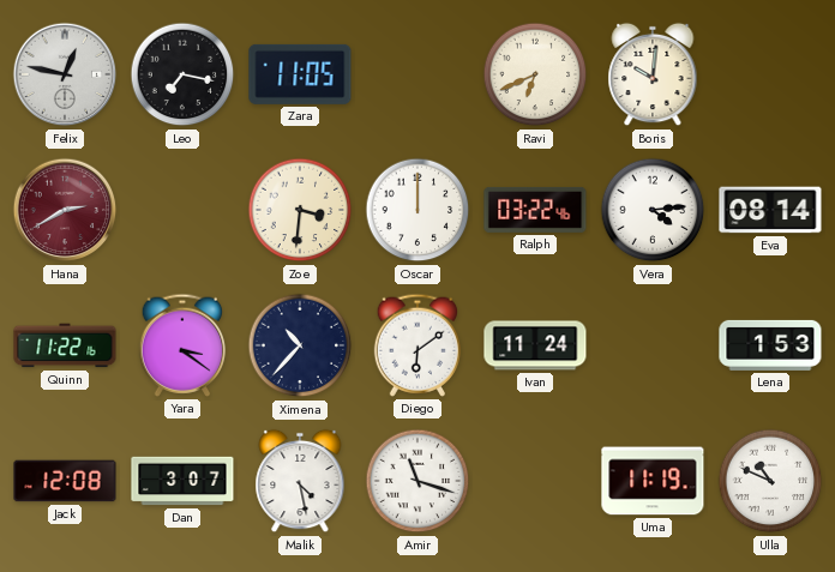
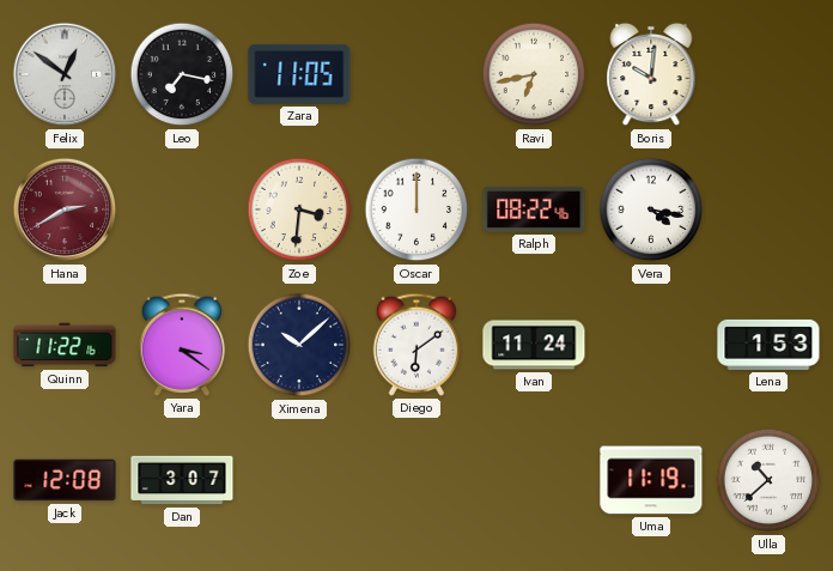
Felix: 12:47 -> 12:51 (65, 74)
Ravi: 6:41 -> 6:43 (534, 74)
Ralph: 03:22 -> 08:22 (534, 209)
Vera: 4:14 -> 4:17 (651, 209)
Eva: 08:14 -> none (770, 210)
Ximena: 10:37 -> 10:08 (299, 345)
Malik: 4:28 -> none (300, 481)
Amir: 11:18 -> none (417, 481)
Ulla: 10:49 -> 10:38 (768, 480)
